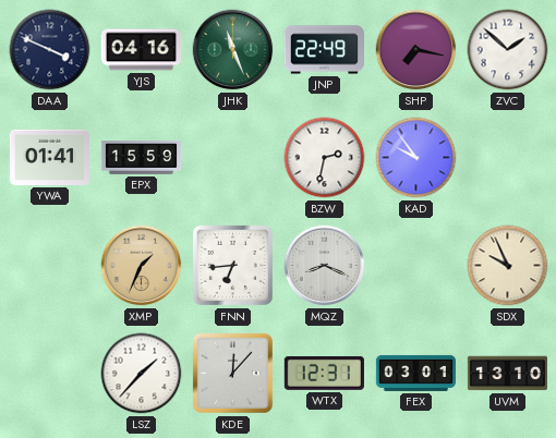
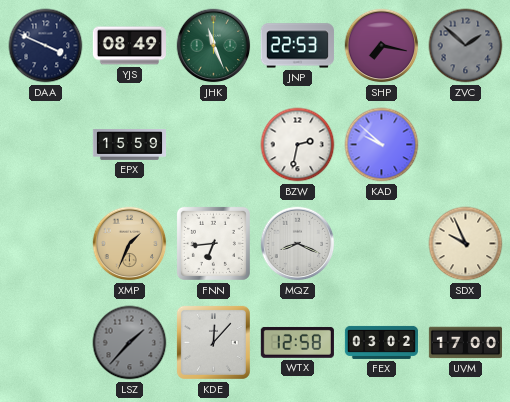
YJS: 04:16 -> 08:49 (129, 46)
JNP: 22:49 -> 22:53 (297, 46)
ZVC dial: white -> grey (466, 46)
YWA: 01:41 -> none (49, 157)
KAD: 9:54 -> 9:52 (382, 145)
LSZ dial: white -> grey (130, 343)
WTX: 12:31 -> 12:58 (297, 342)
FEX: 03:01 -> 03:02 (381, 342)
UVM: 13:10 -> 17:00 (465, 343)
